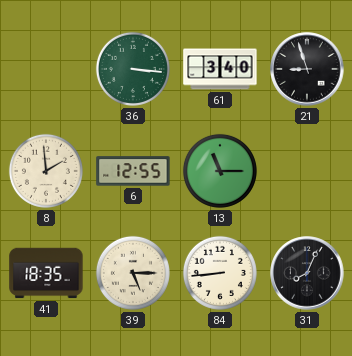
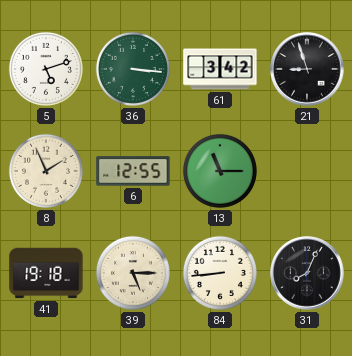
5: none -> 5:12 (46, 69)
61: 3:40 -> 3:42 (220, 69)
8: 1:59 -> 1:56 (46, 171)
41: 18:35 -> 19:18 (46, 273)
